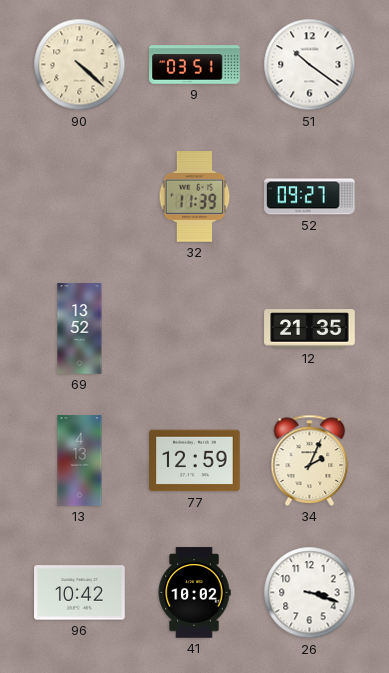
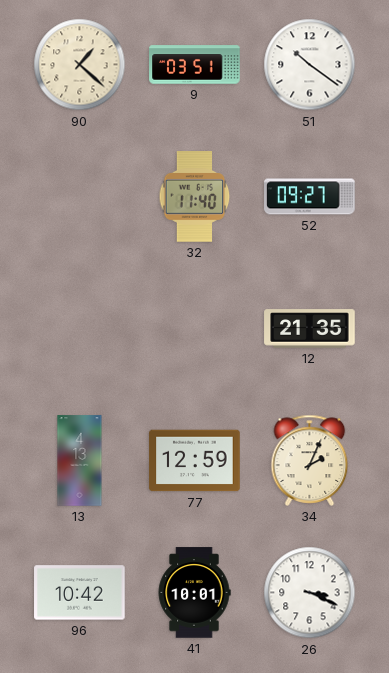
90: 4:22 -> 1:22 (80, 65)
32: 11:39 -> 11:40 (195, 197)
69: 13:52 -> none (80, 329)
41: 10:02 -> 10:01 (194, 593)
26: 3:18 -> 3:19 (310, 593)
